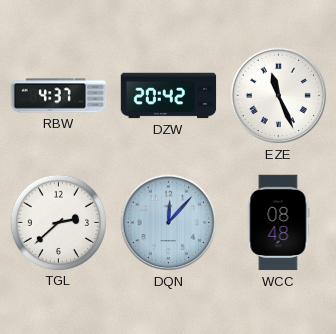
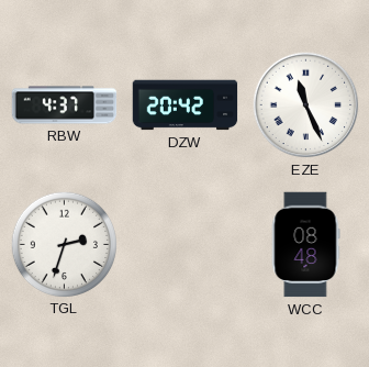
TGL: 2:38 -> 2:33 (64, 244)
DQN: 12:07 -> none (169, 223)
